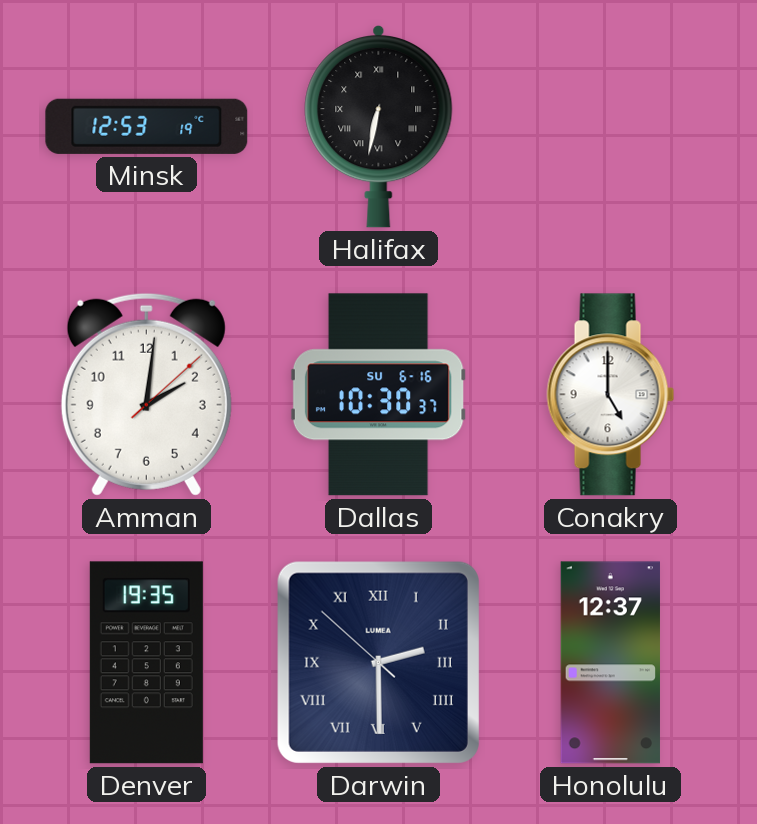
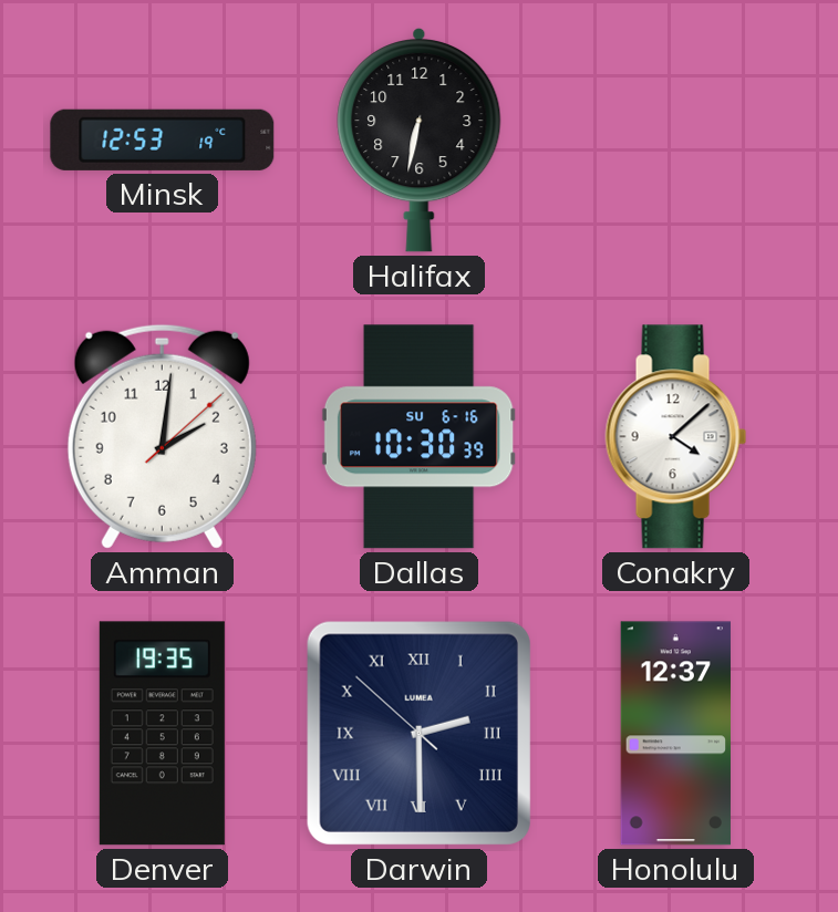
Halifax numerals: Roman -> Arabic (420, 139)
Dallas: 10:30:37 -> 10:30:39 (418, 437)
Conakry: 5:00 -> 4:08 (676, 437)
